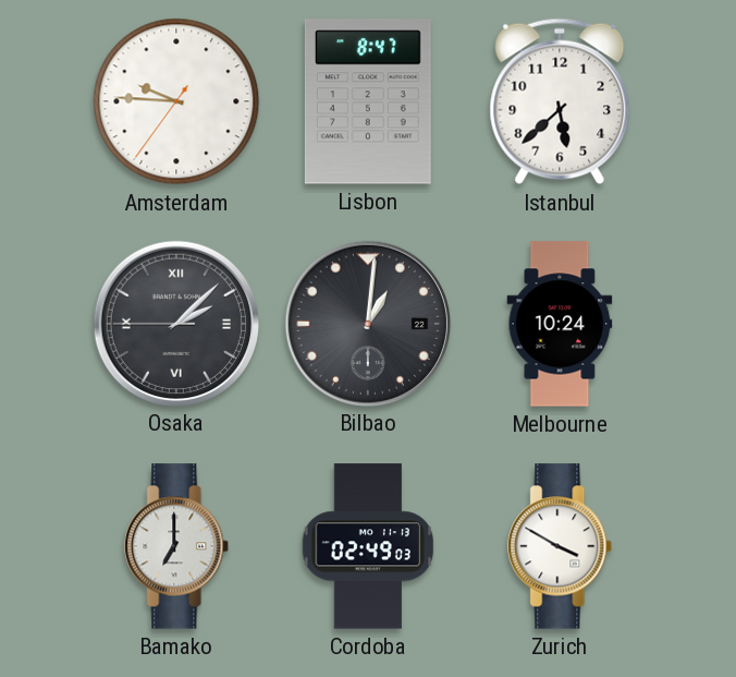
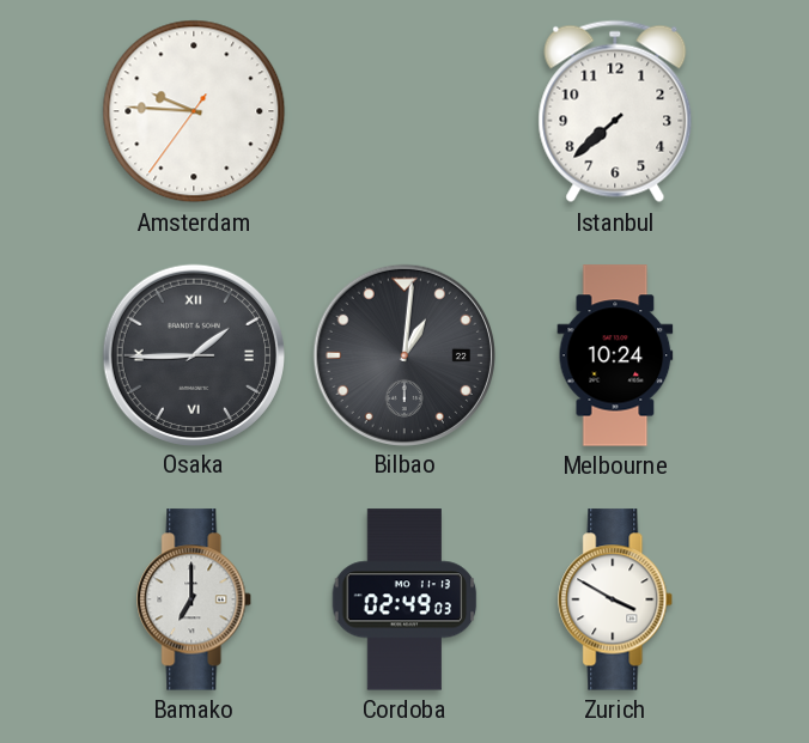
Lisbon: 8:47 -> none (368, 101)
Istanbul: 5:38 -> 7:38 (615, 111)
Osaka: 2:07 -> 1:44 (193, 354)
